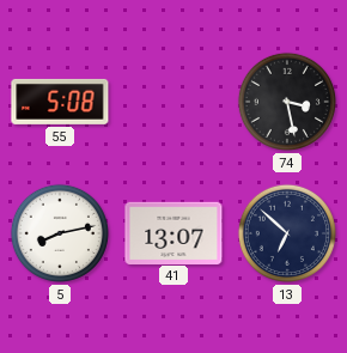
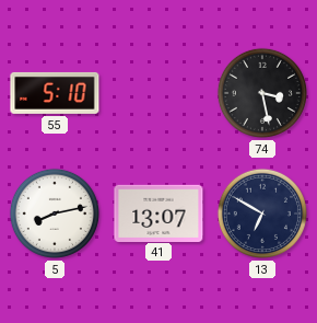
55: 5:08 -> 5:10 (55, 93)
13: 6:52 -> 6:50 (262, 214)
